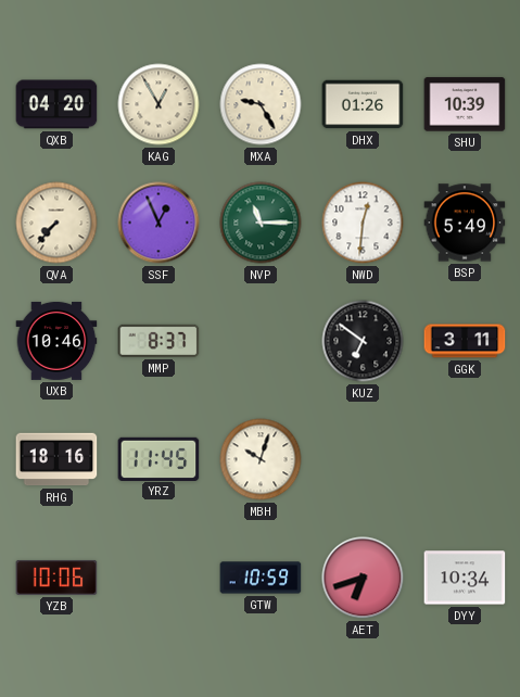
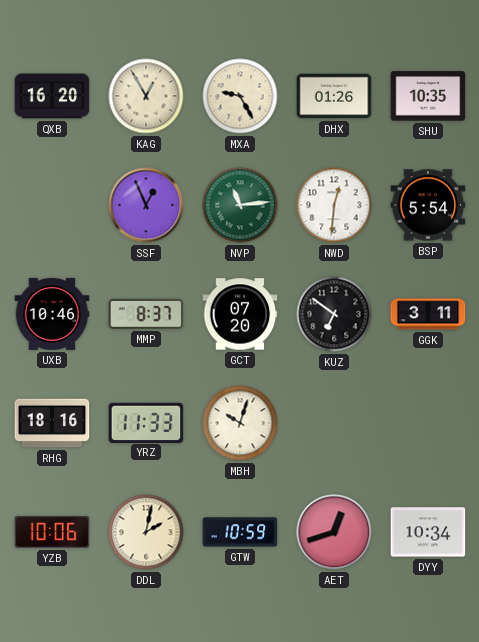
QXB: 04:20 -> 16:20 (52, 96)
SHU: 10:39 -> 10:35 (428, 96)
QVA: 7:37 -> none (56, 223)
NVP: 11:15 -> 11:14 (240, 205)
BSP: 5:49 -> 5:54 (428, 205)
GCT: none -> 07:20 (240, 314)
YRZ: 11:45 -> 11:33 (146, 422)
DDL: none -> 2:02 (146, 532)
AET: 6:42 -> 12:42 (334, 532)
